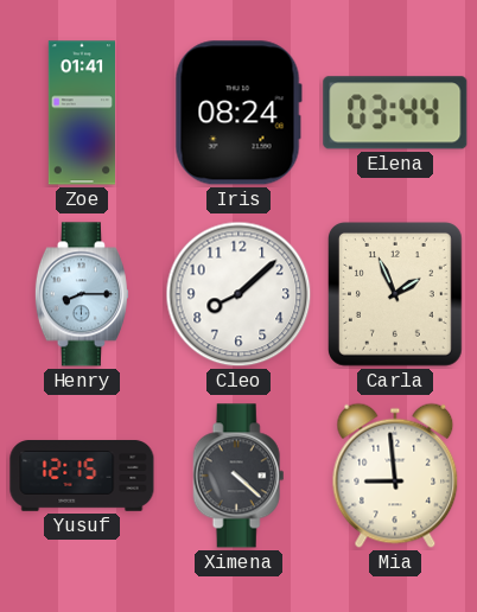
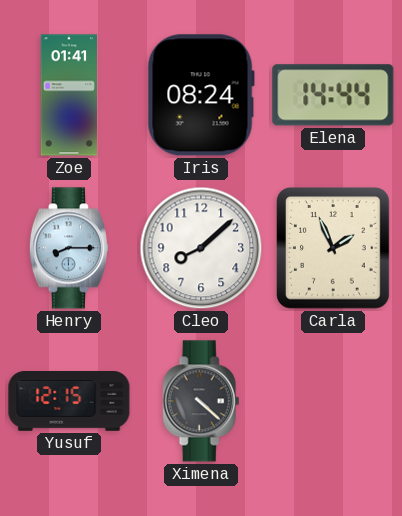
Elena: 03:44 -> 14:44 (333, 95)
Mia: 8:59 -> none (395, 476)
